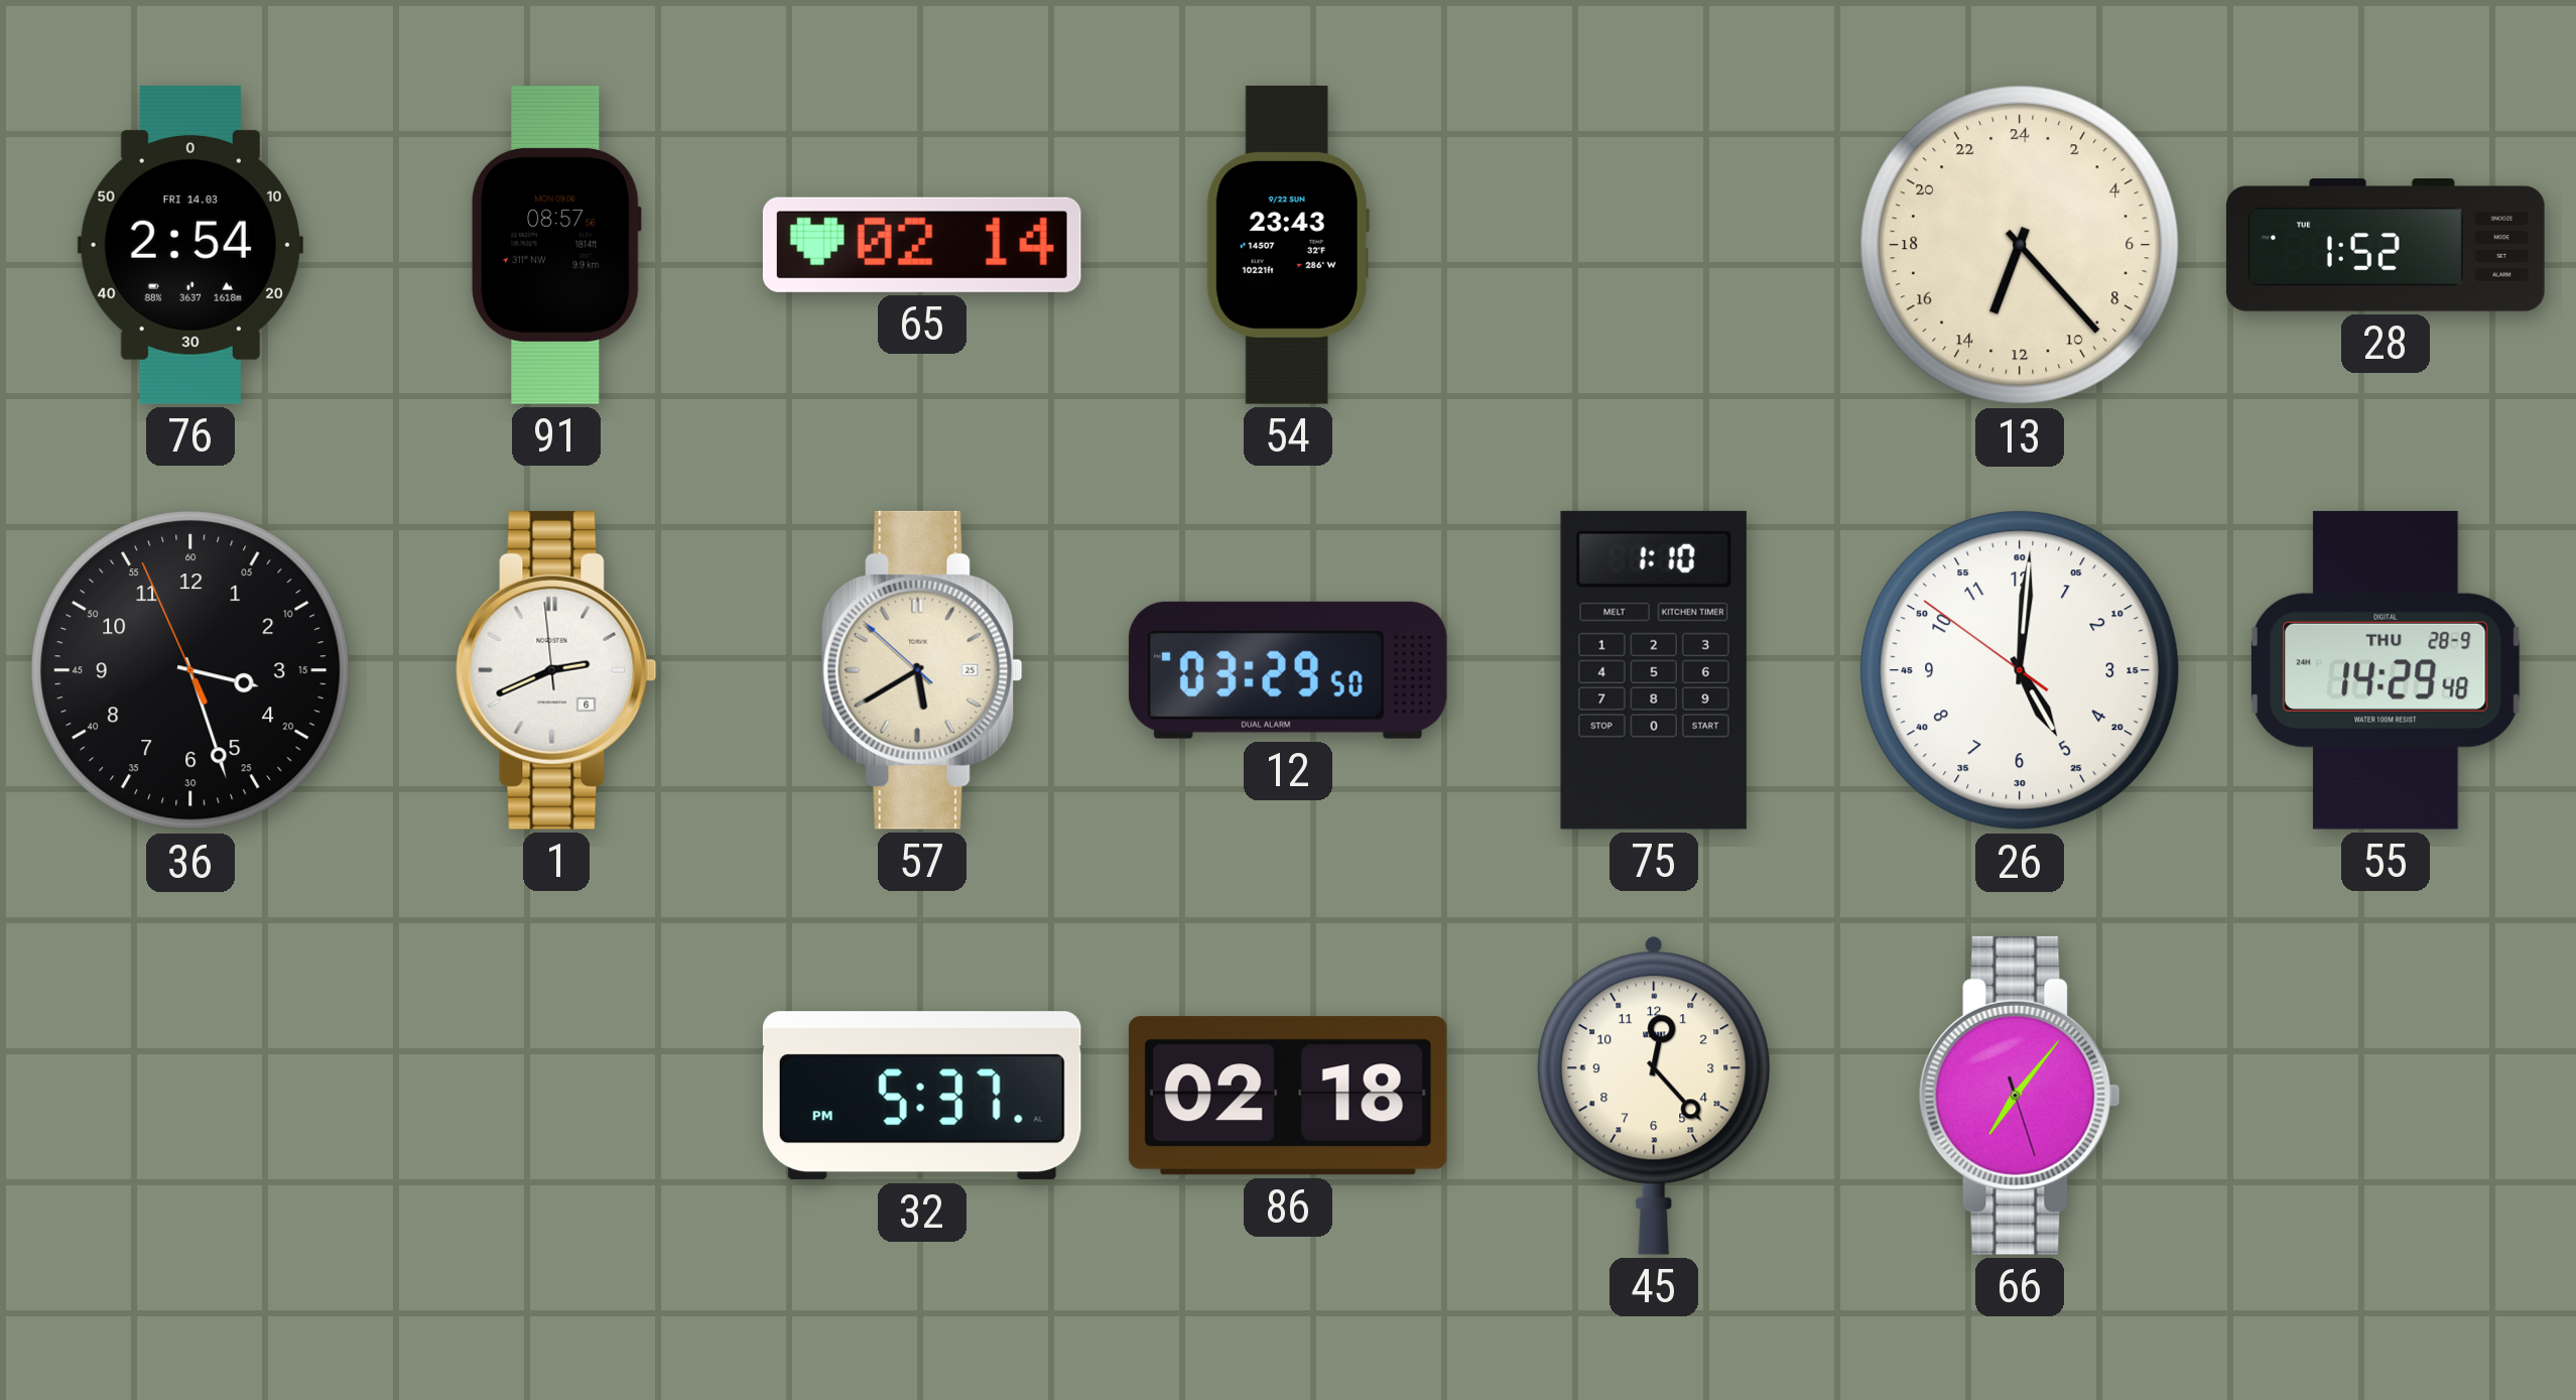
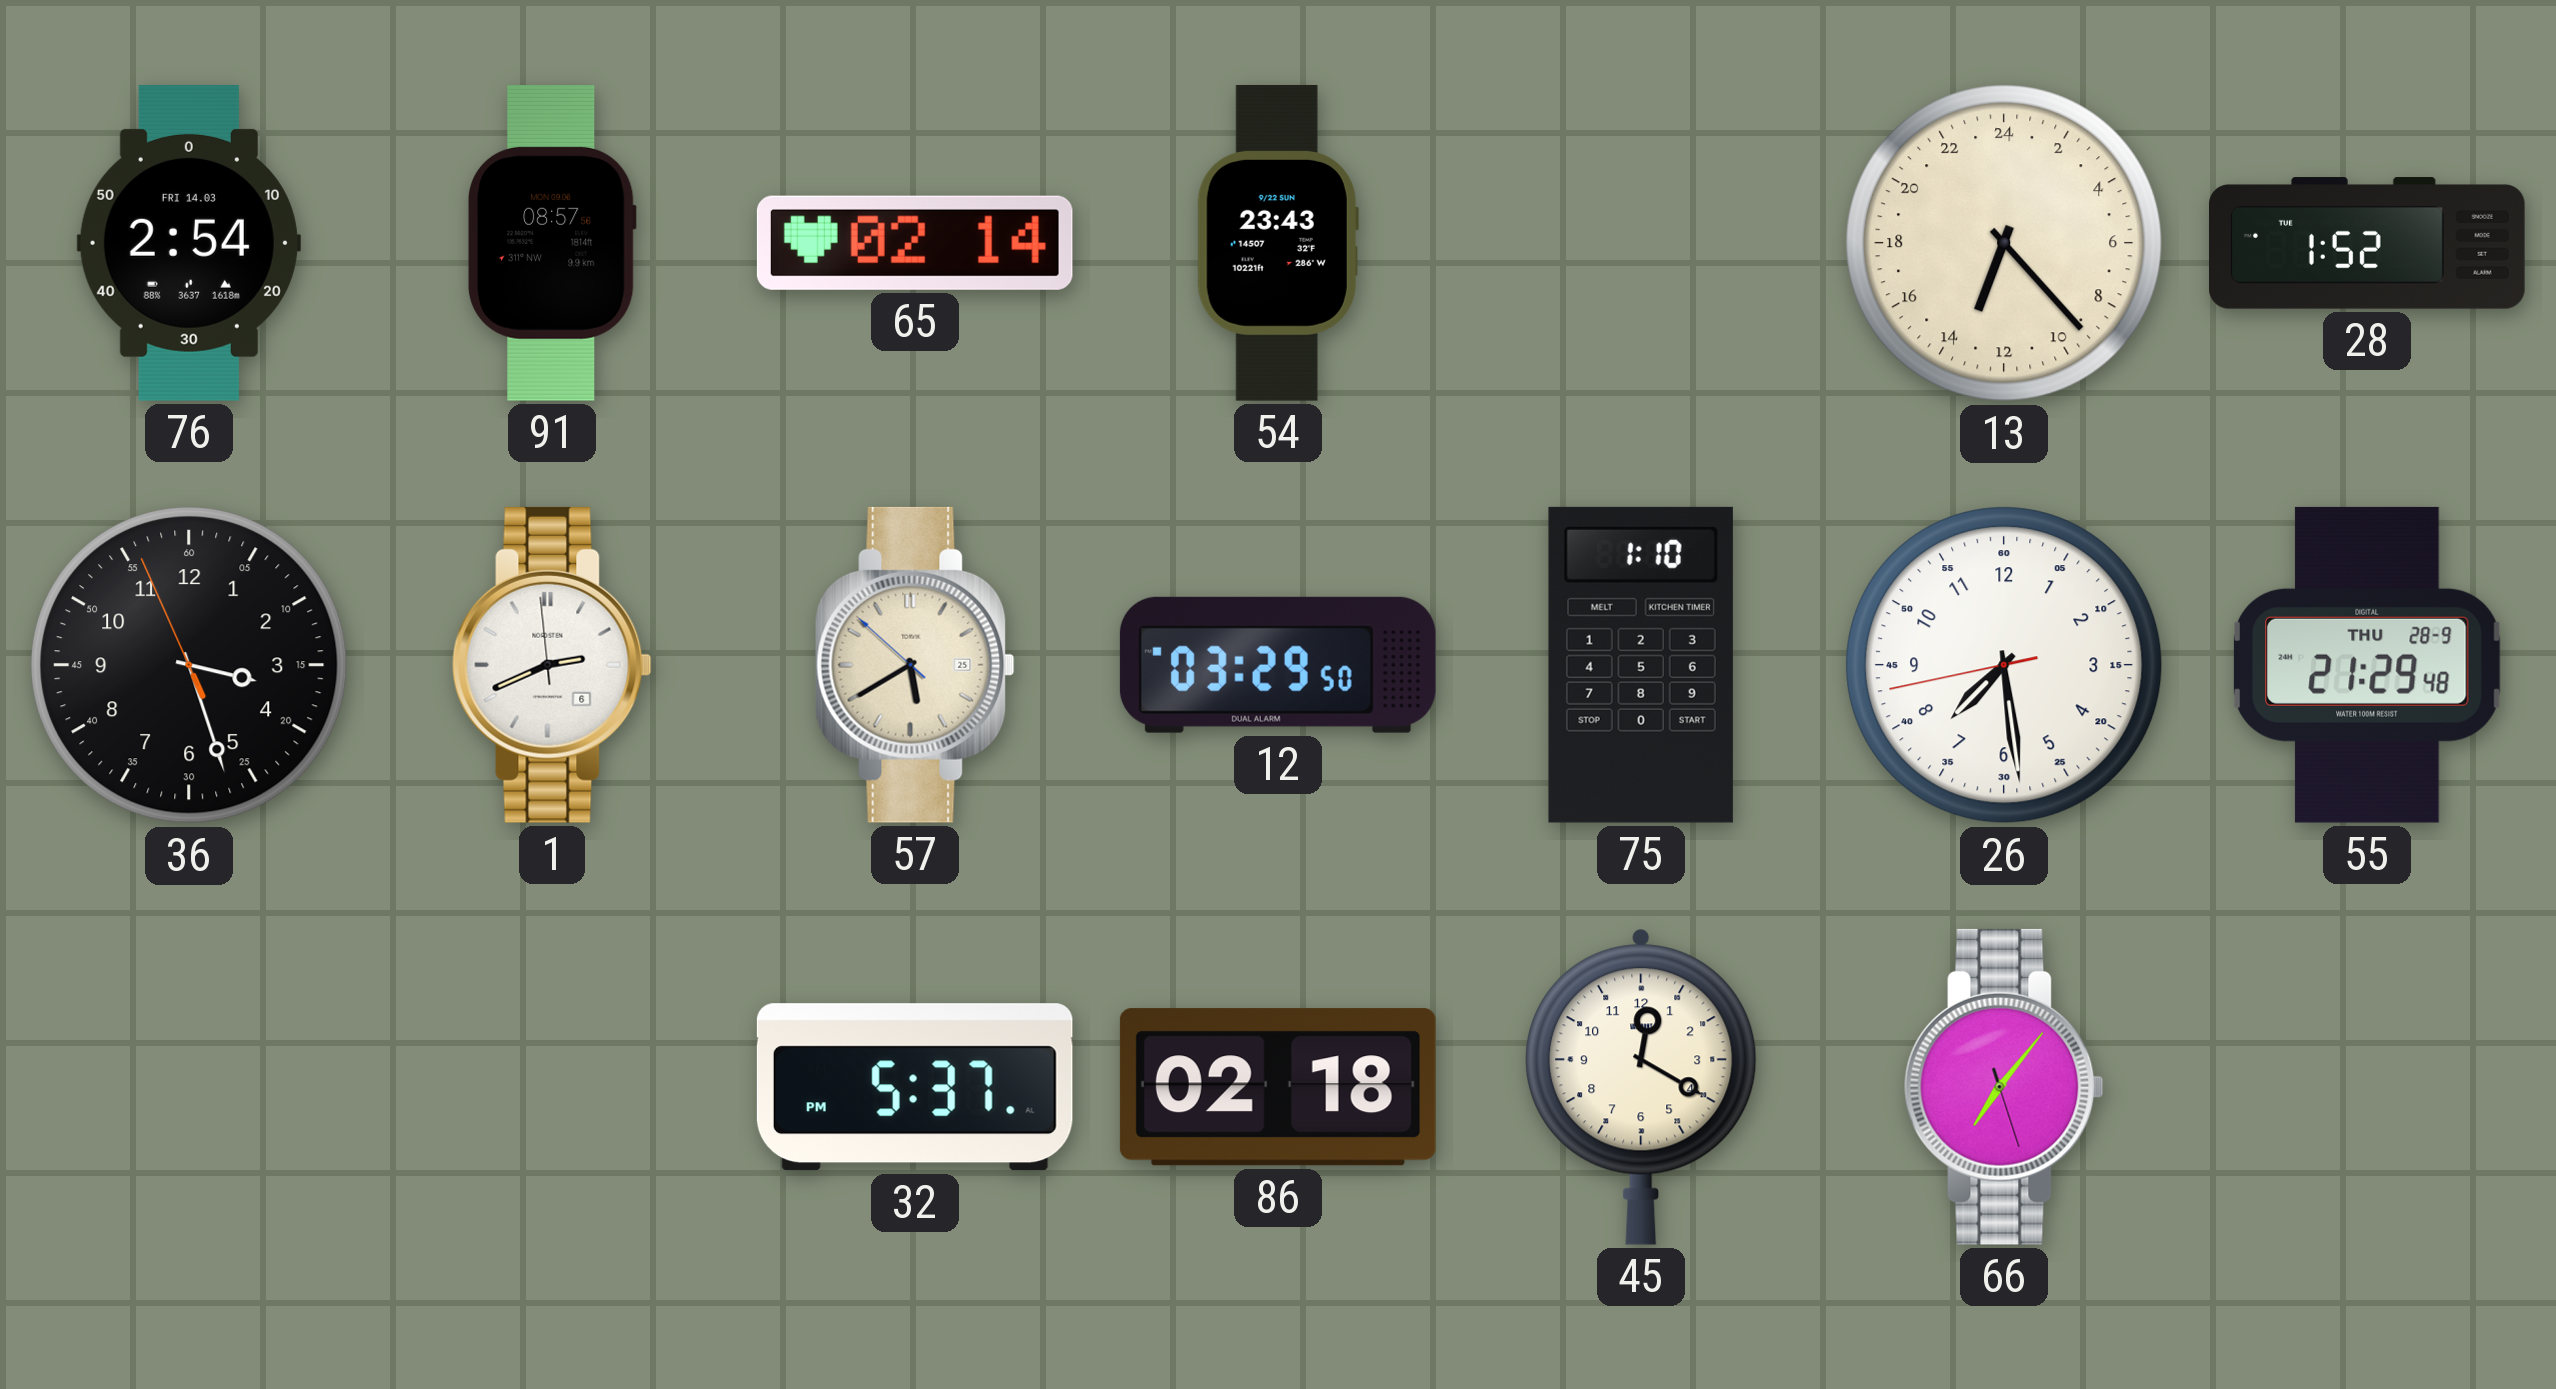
26: 5:00 -> 7:28 (2004, 665)
55: 14:29 -> 21:29 (2367, 665)
45: 12:23 -> 12:20 (1641, 1087)
